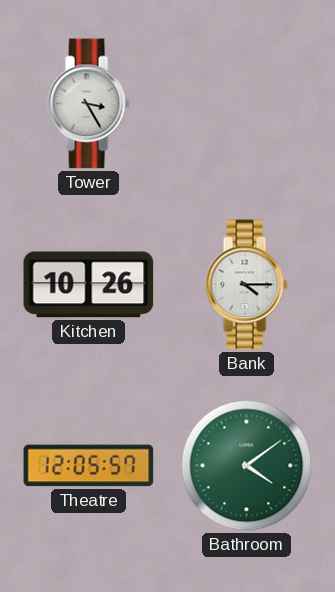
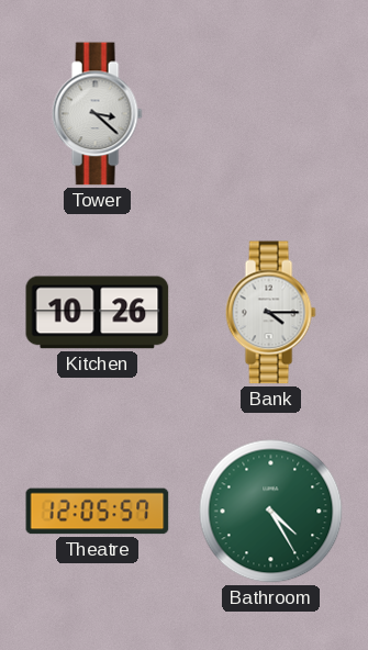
Tower: 3:25 -> 3:22 (97, 114)
Bathroom: 4:09 -> 4:25 (271, 512)
